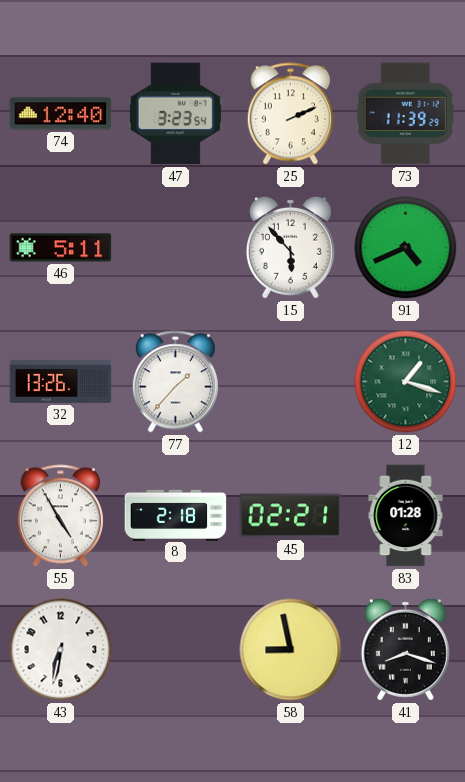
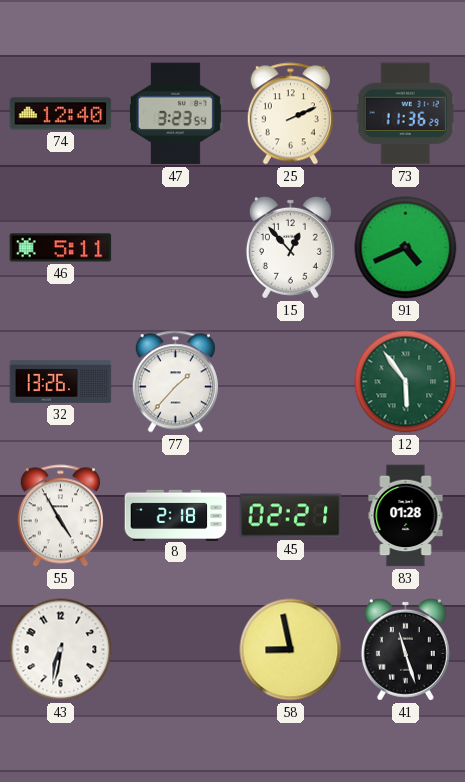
73: 11:39 -> 11:36 (405, 114)
15: 5:53 -> 12:53 (290, 247)
12: 1:18 -> 5:54 (406, 382)
41: 8:18 -> 11:27 (405, 649)
